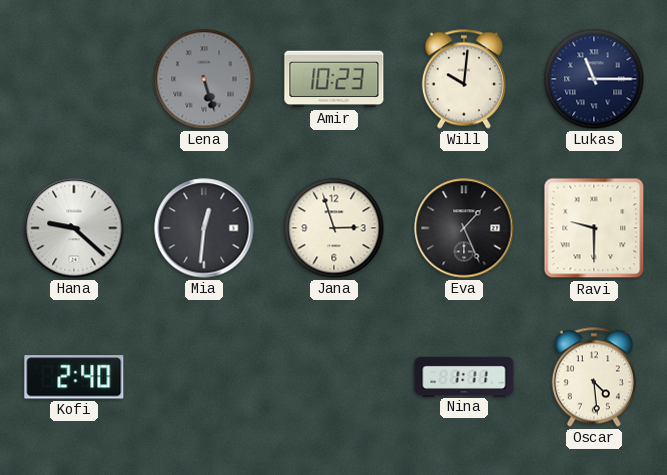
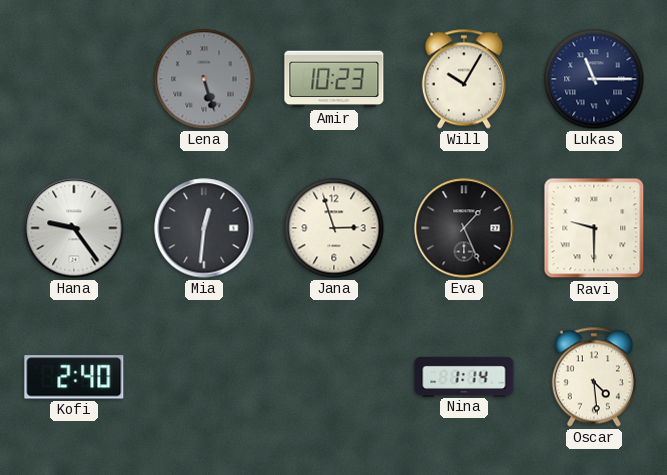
Will: 10:01 -> 10:05 (464, 79)
Hana: 9:22 -> 9:24 (74, 228)
Nina: 1:11 -> 1:14 (464, 376)
